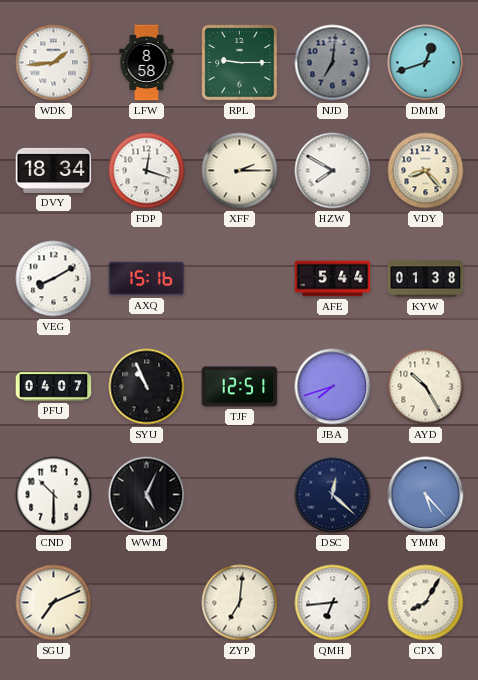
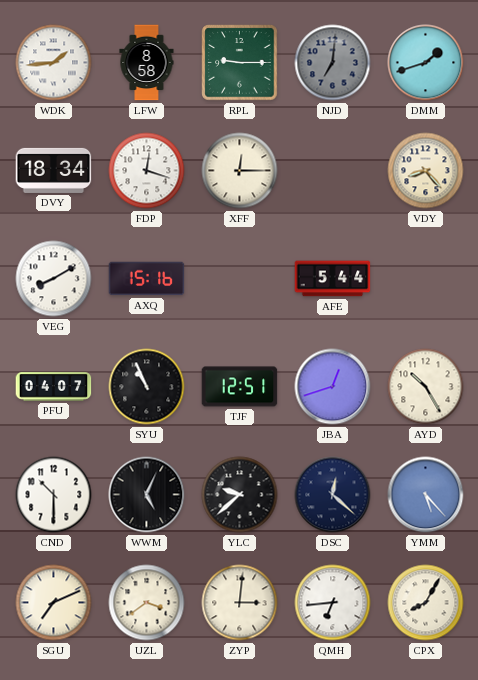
DMM: 12:42 -> 1:42 (426, 63)
XFF: 2:15 -> 12:15 (240, 171)
HZW: 7:50 -> none (333, 171)
KYW: 01:38 -> none (426, 279)
JBA: 7:42 -> 12:42 (333, 387)
YLC: none -> 9:38 (240, 495)
UZL: none -> 3:39 (147, 603)
ZYP: 7:01 -> 3:01 (240, 603)
